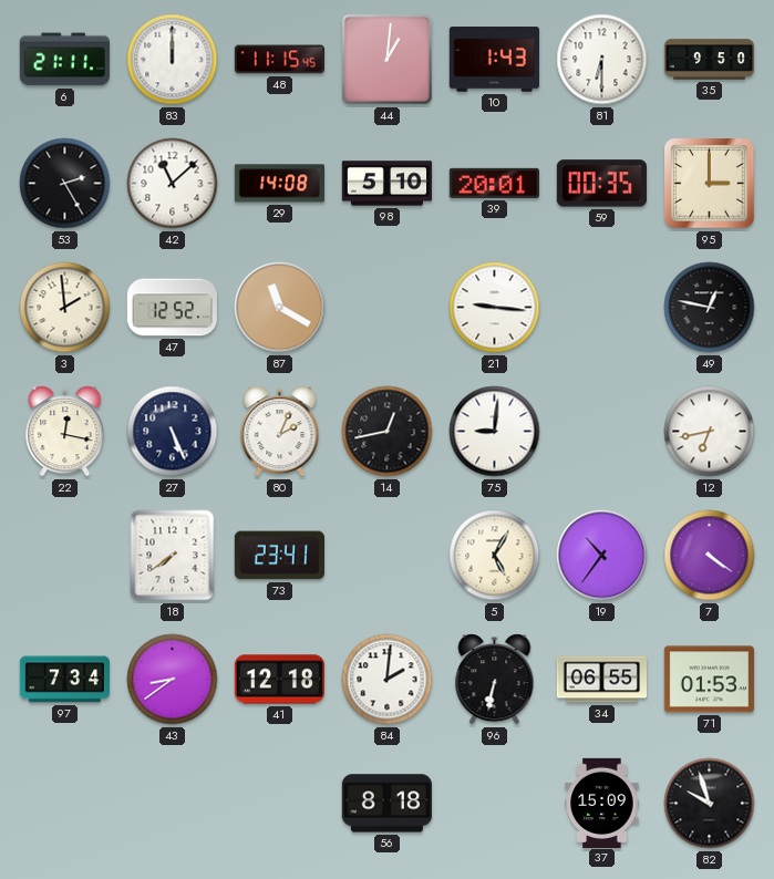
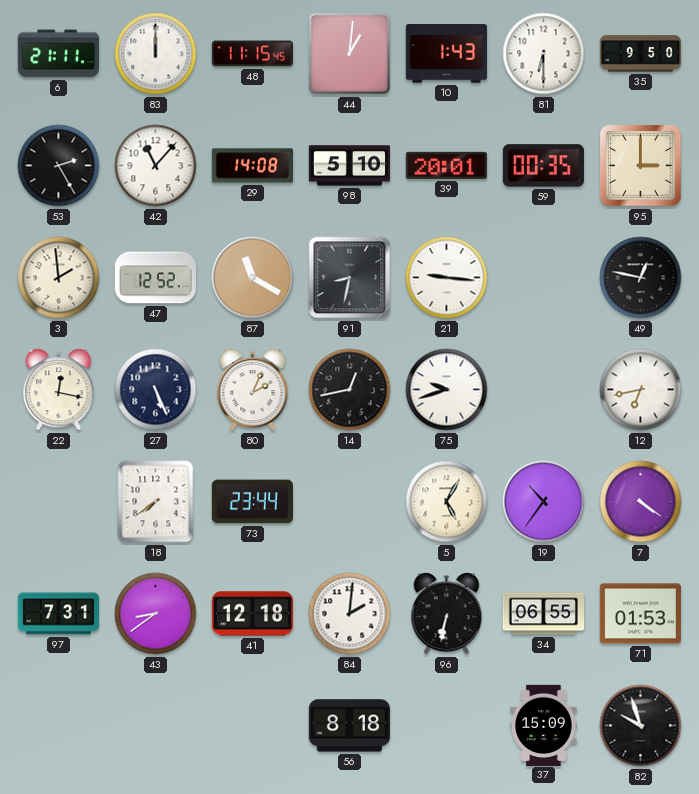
42: 11:08 -> 11:07 (156, 166)
91: none -> 8:32 (350, 278)
75: 9:01 -> 9:42 (447, 390)
73: 23:41 -> 23:44 (252, 502)
97: 7:34 -> 7:31 (58, 614)
